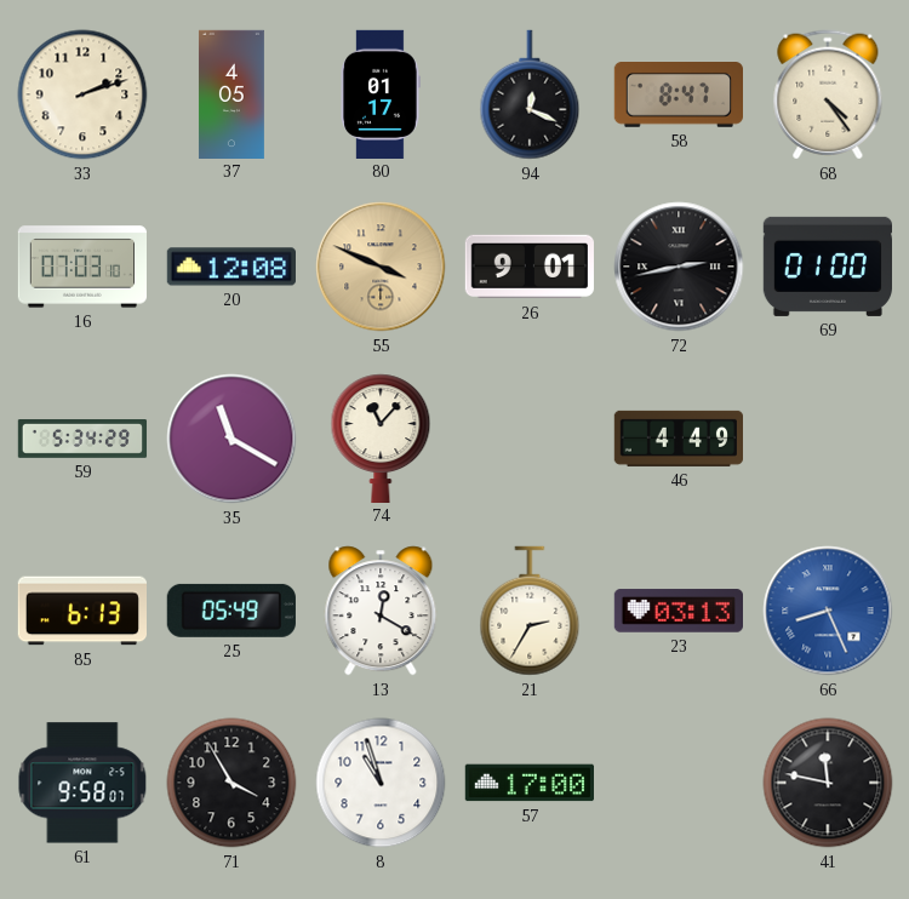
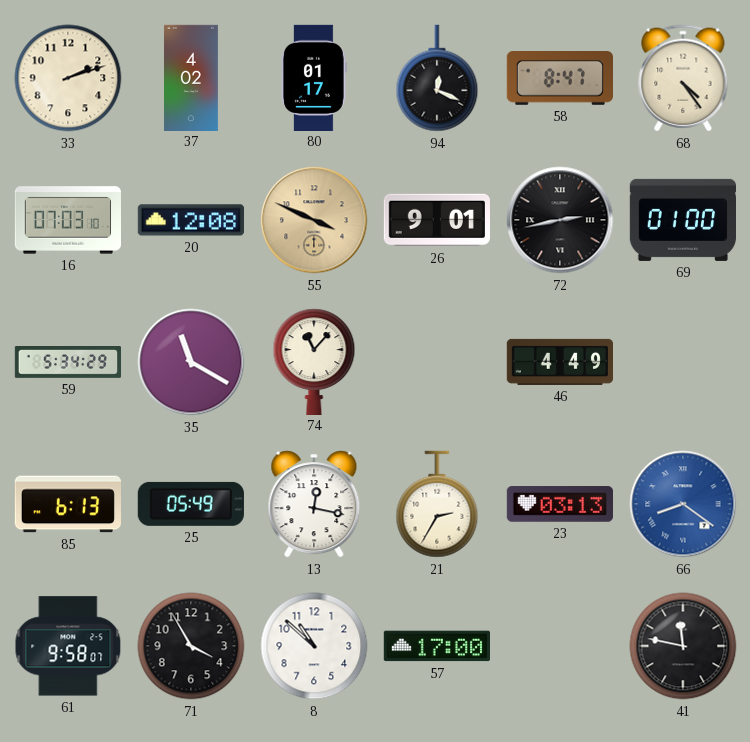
37: 4:05 -> 4:02 (191, 77)
13: 12:20 -> 12:17 (314, 504)
66: 8:26 -> 8:21 (683, 504)
8: 10:57 -> 10:52 (314, 646)
